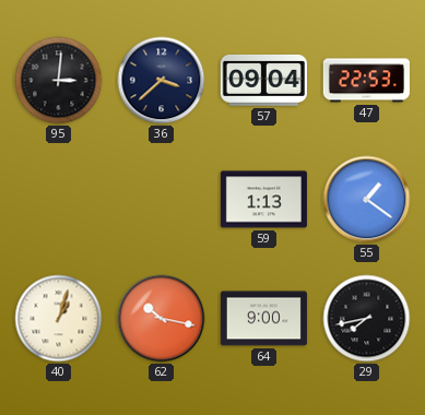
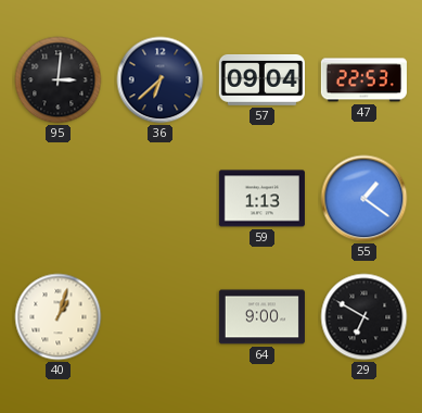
36: 3:38 -> 6:38 (161, 80)
62: 10:17 -> none (162, 319)
29: 7:43 -> 6:50 (365, 317)
